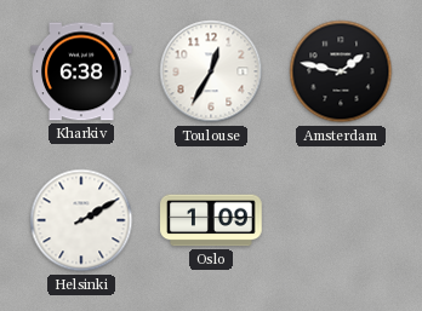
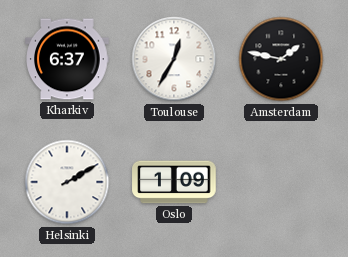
Kharkiv: 6:38 -> 6:37 (67, 59)
